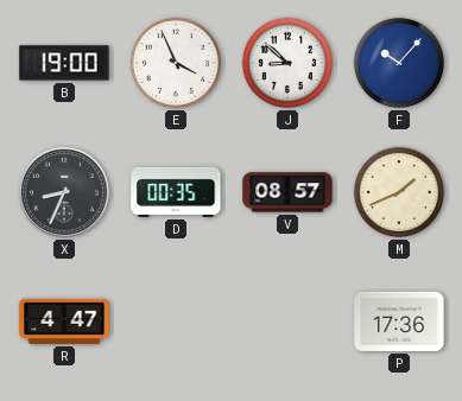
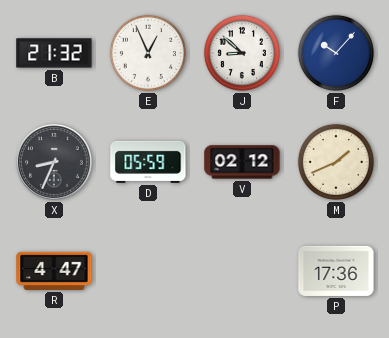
B: 19:00 -> 21:32 (54, 53)
E: 3:56 -> 12:56 (148, 53)
D: 00:35 -> 05:59 (148, 162)
V: 08:57 -> 02:12 (242, 162)
